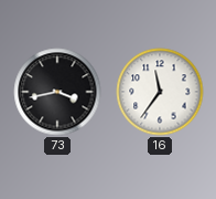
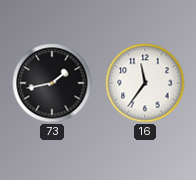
73: 3:43 -> 1:43 (52, 83)
